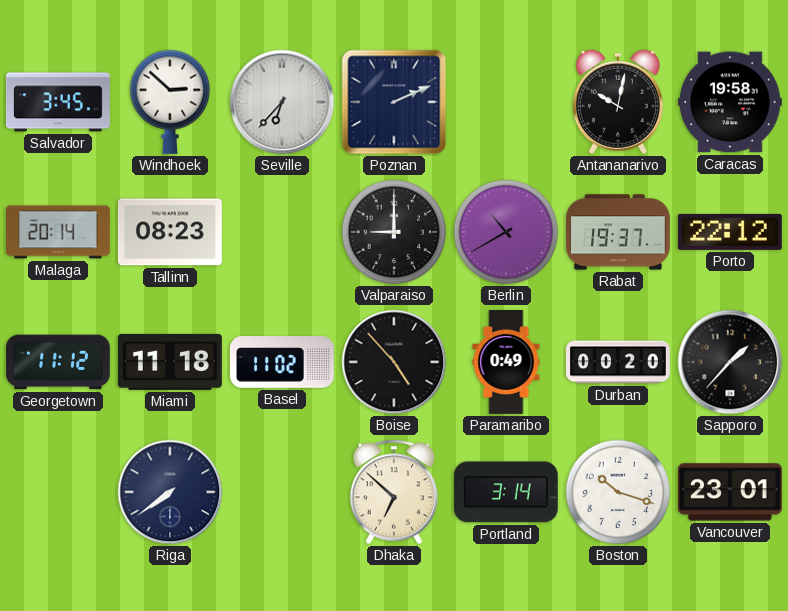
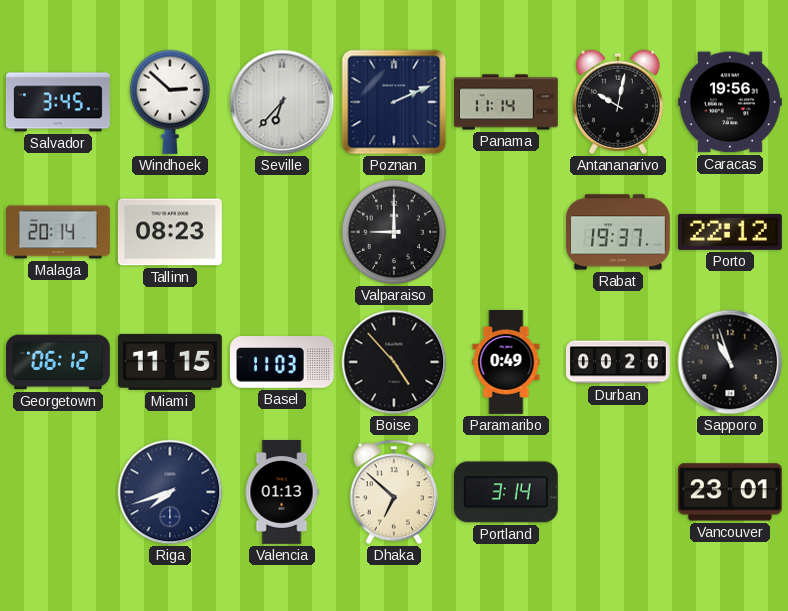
Panama: none -> 11:14 (507, 102)
Caracas: 19:58 -> 19:56 (730, 102)
Berlin: 10:40 -> none (506, 232)
Georgetown: 11:12 -> 06:12 (59, 362)
Miami: 11:18 -> 11:15 (170, 362)
Basel: 11:02 -> 11:03 (283, 362)
Sapporo: 1:37 -> 10:57 (730, 362)
Riga: 7:39 -> 7:42 (170, 492)
Valencia: none -> 01:13 (282, 493)
Boston: 10:18 -> none (618, 492)
